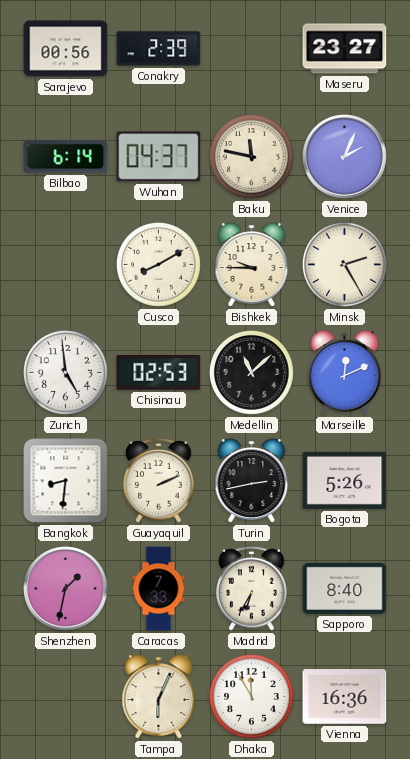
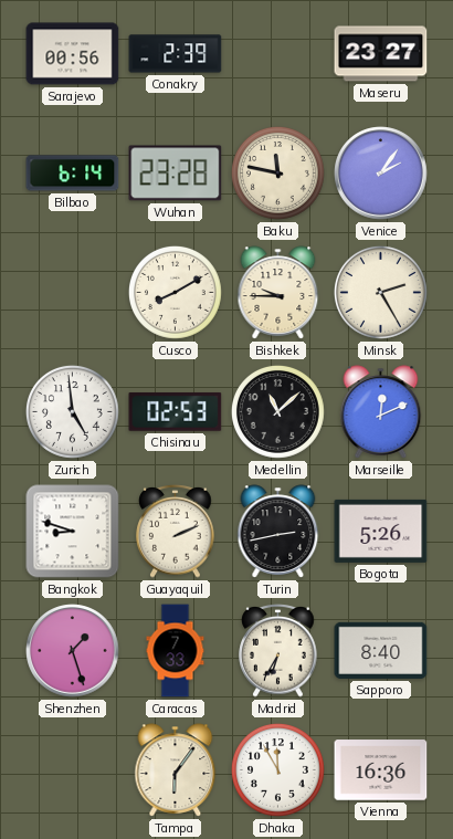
Wuhan: 04:37 -> 23:28 (176, 174)
Venice: 2:04 -> 2:06 (381, 174)
Bangkok: 8:31 -> 8:48 (73, 532)
Shenzhen: 1:32 -> 1:27 (73, 651)
Tampa: 6:04 -> 6:06 (176, 770)
